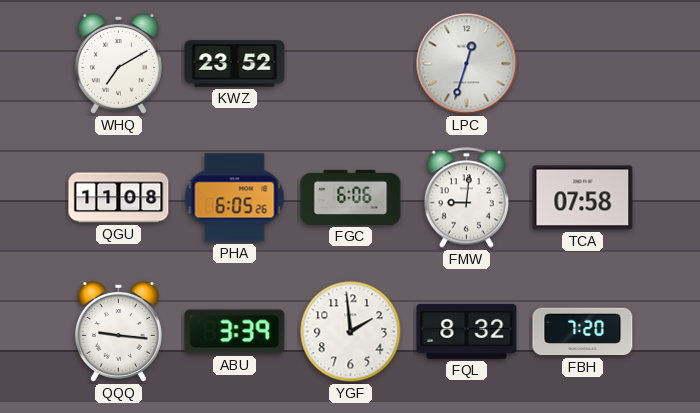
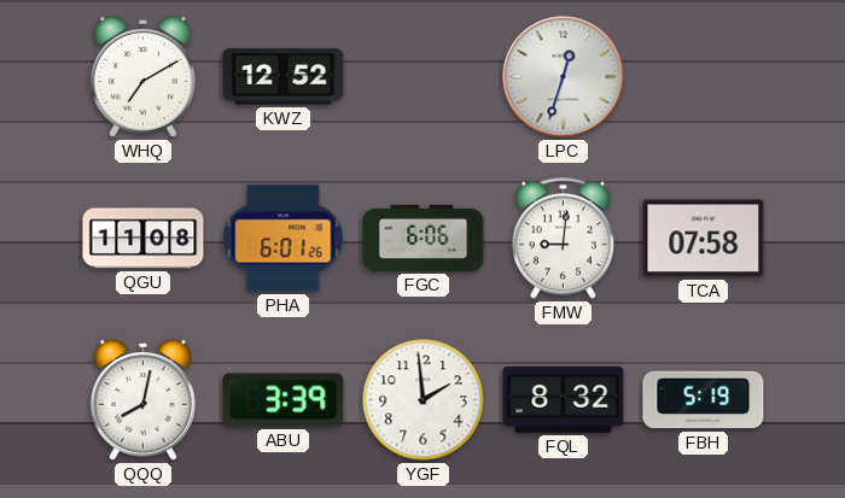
KWZ: 23:52 -> 12:52 (284, 77)
PHA: 6:05 -> 6:01 (284, 239)
QQQ: 9:16 -> 8:02 (142, 399)
FBH: 7:20 -> 5:19 (704, 400)
